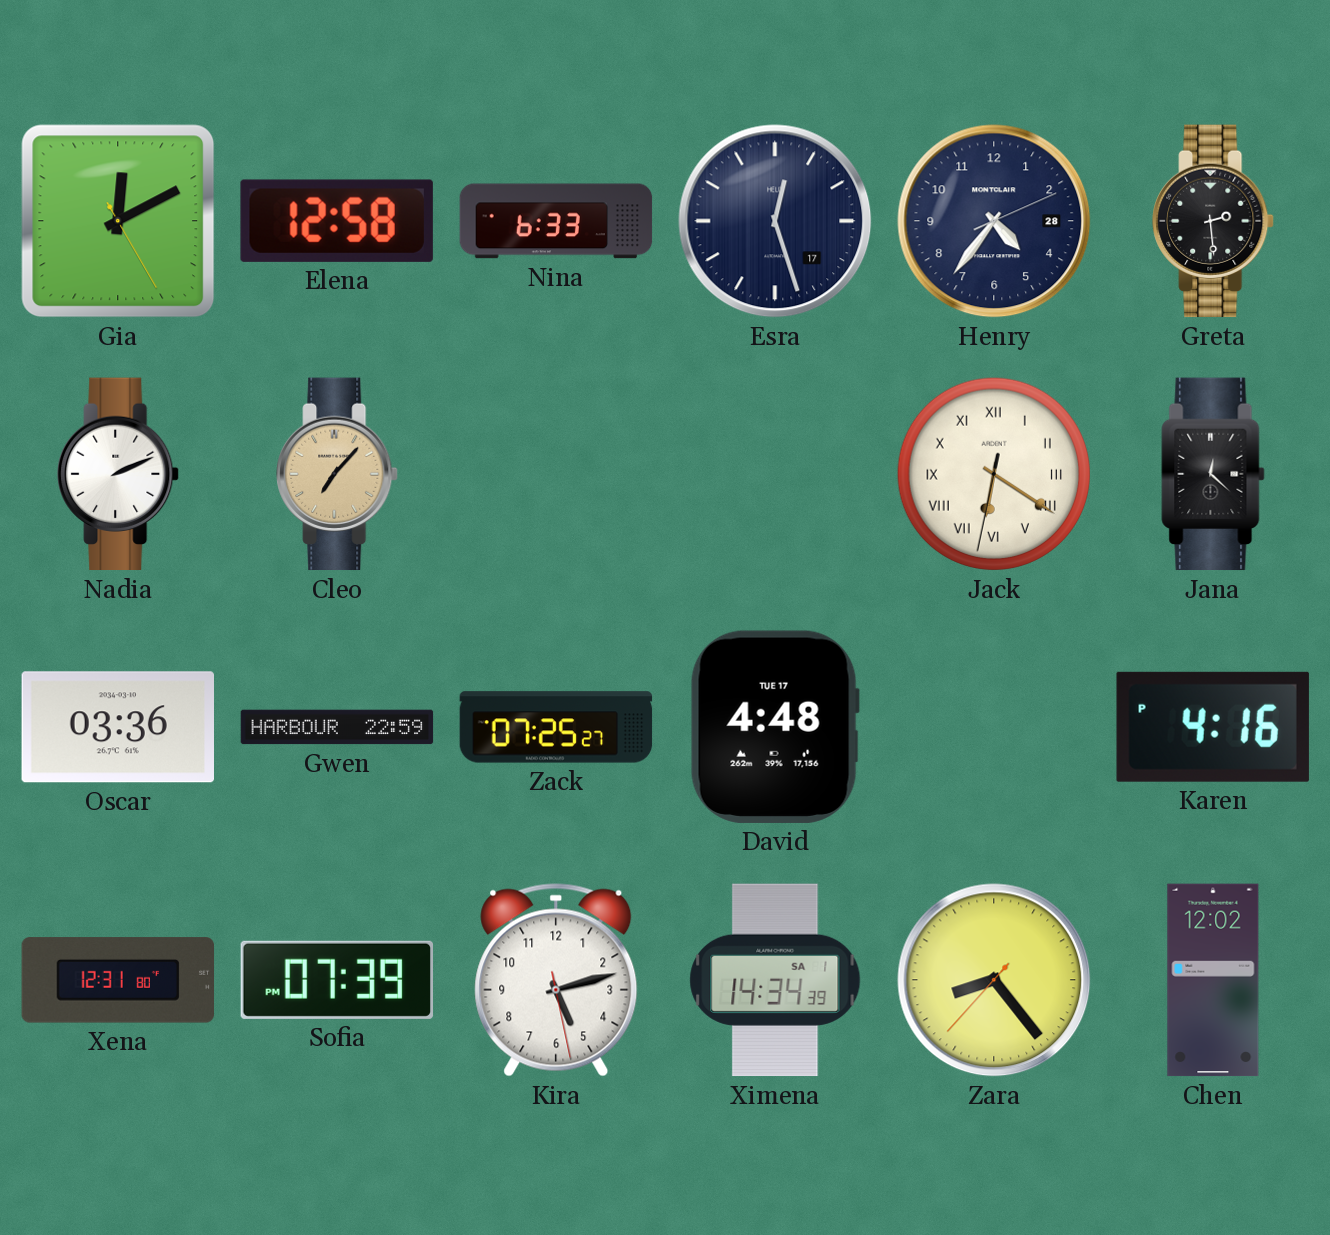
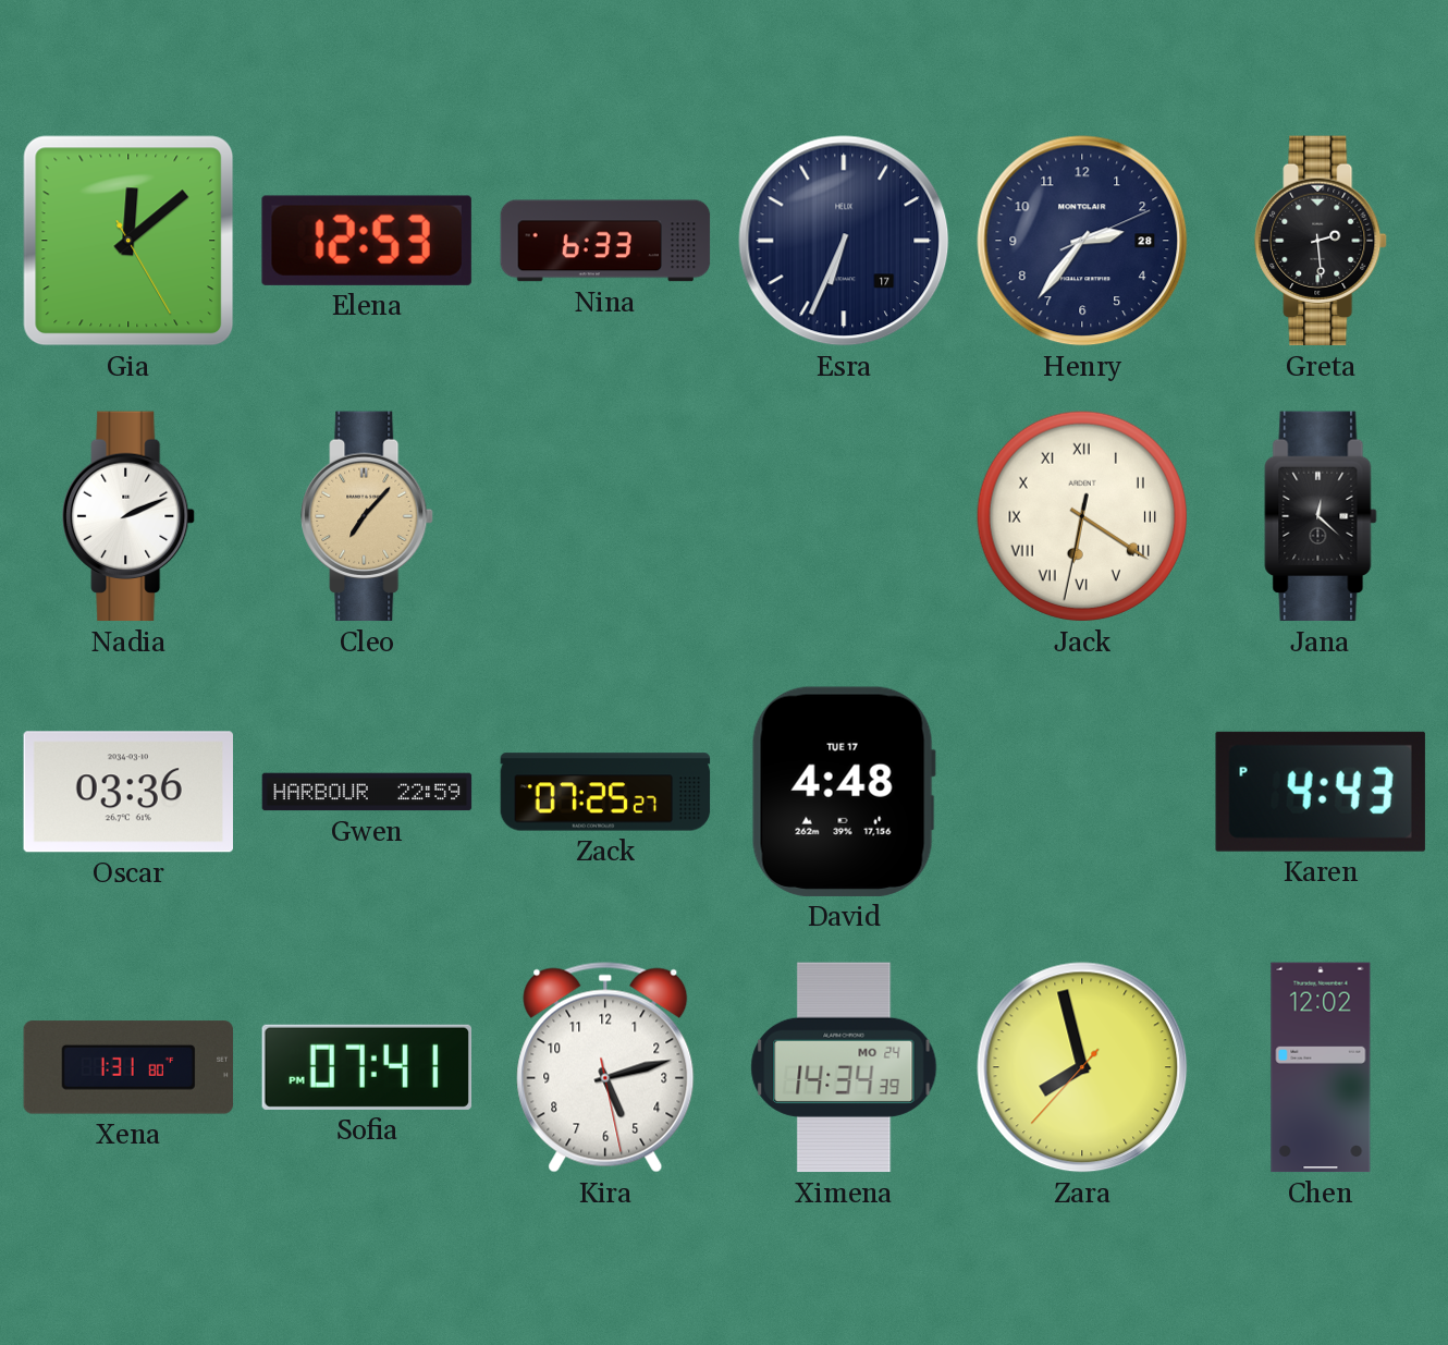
Gia: 12:10 -> 12:08 (128, 241)
Elena: 12:58 -> 12:53 (367, 241)
Esra: 12:27 -> 6:34 (844, 241)
Henry: 4:36 -> 2:36 (1082, 241)
Karen: 4:16 -> 4:43 (1321, 792)
Xena: 12:31 -> 1:31 (128, 1067)
Sofia: 07:39 -> 07:41 (366, 1067)
Ximena date: SA 1 -> MO 24 (844, 1067)
Zara: 8:23 -> 7:57 (1082, 1067)
